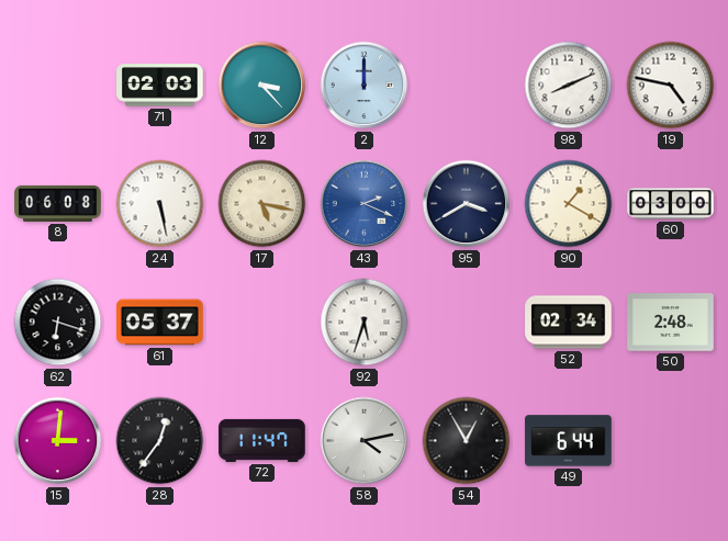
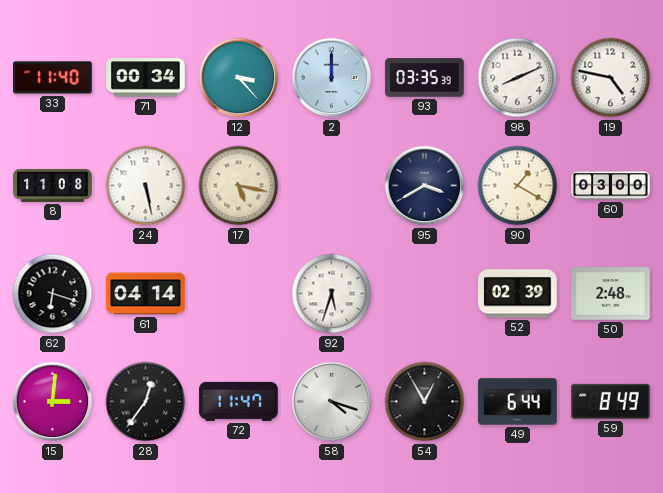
33: none -> 11:40 (53, 78)
71: 02:03 -> 00:34 (146, 78)
93: none -> 03:35 (425, 78)
8: 06:08 -> 11:08 (53, 185)
43: 2:19 -> none (365, 204)
61: 05:37 -> 04:14 (146, 294)
52: 02:34 -> 02:39 (518, 294)
58: 4:13 -> 4:18 (332, 402)
59: none -> 8:49 (611, 401)
